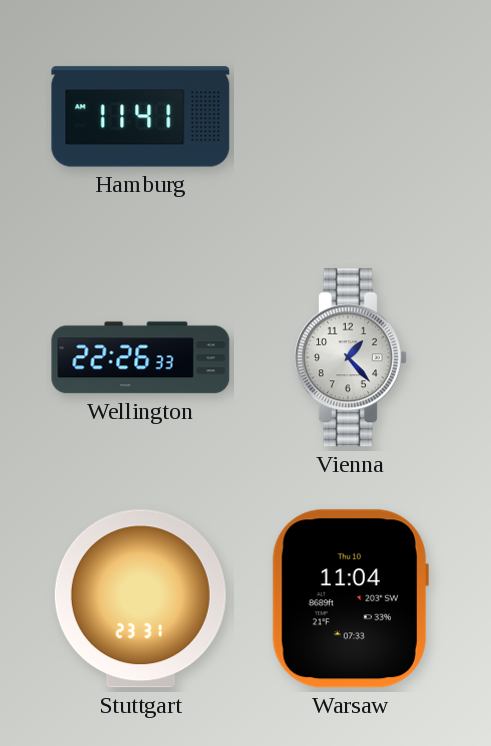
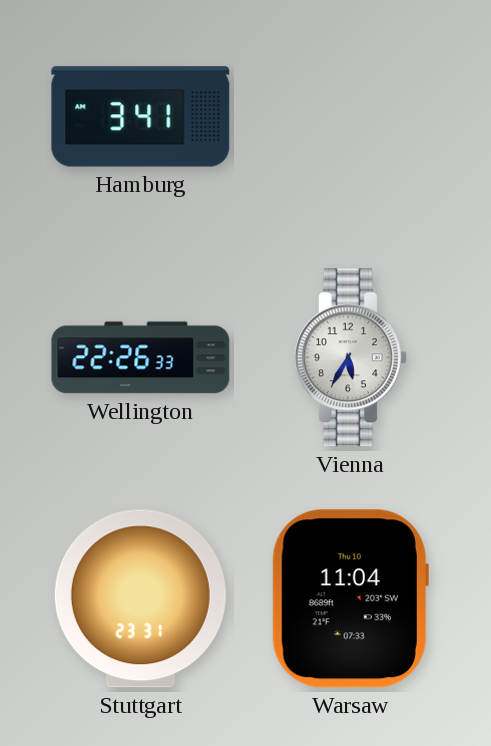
Hamburg: 11:41 -> 3:41 (141, 117)
Vienna: 1:23 -> 5:35 (350, 358)
